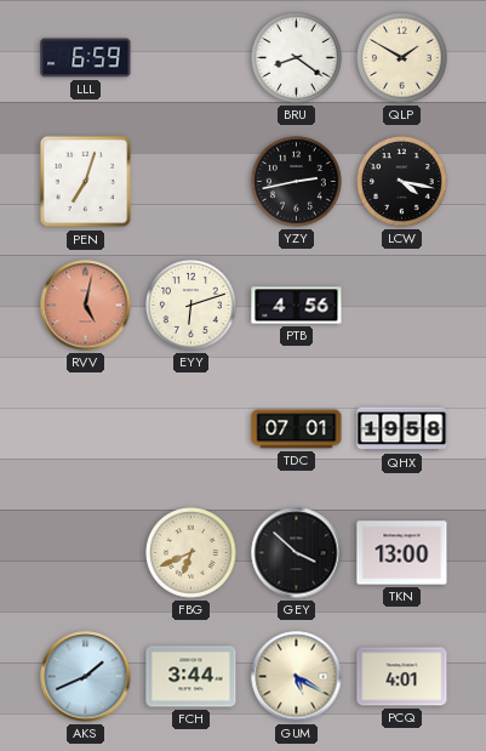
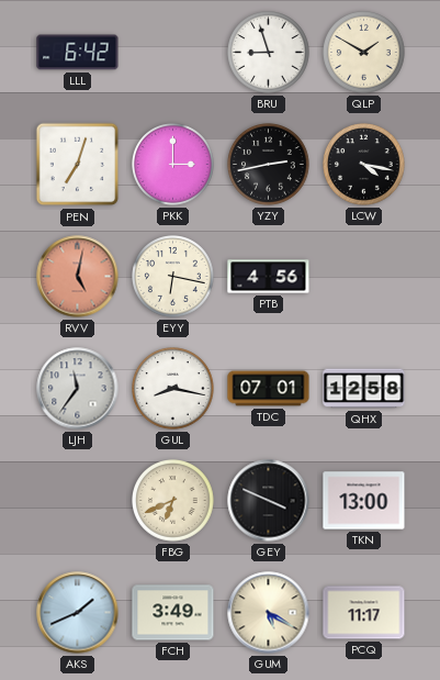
LLL: 6:59 -> 6:42 (78, 53)
BRU: 8:21 -> 8:57 (269, 53)
PKK: none -> 3:00 (173, 165)
EYY: 6:12 -> 6:17 (173, 277)
LJH: none -> 11:36 (78, 389)
GUL: none -> 8:17 (173, 389)
QHX: 19:58 -> 12:58 (364, 389)
GEY: 3:52 -> 3:49 (269, 501)
FCH: 3:44 -> 3:49 (173, 613)
PCQ: 4:01 -> 11:17 (364, 613)
